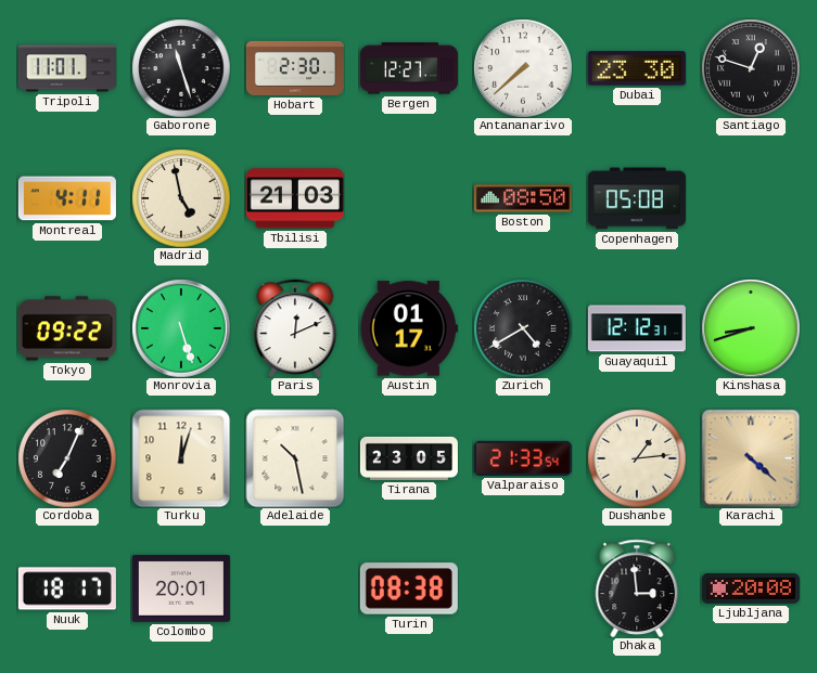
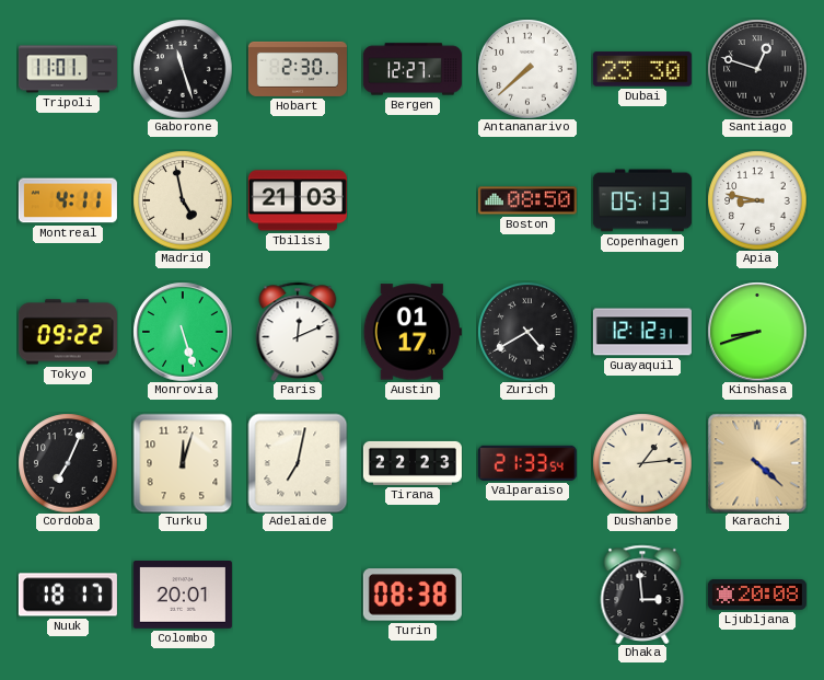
Copenhagen: 05:08 -> 05:13 (642, 200)
Apia: none -> 8:47 (757, 200)
Adelaide: 10:28 -> 7:02 (298, 463)
Tirana: 23:05 -> 22:23 (413, 463)
